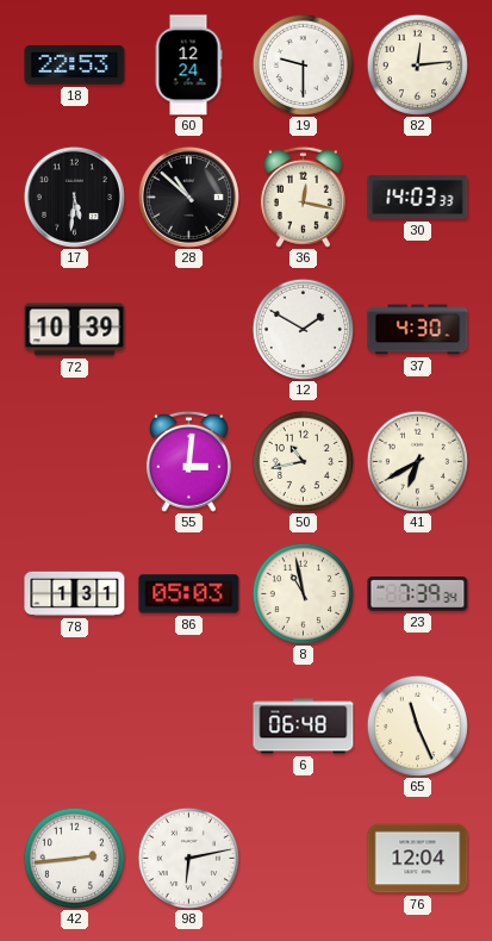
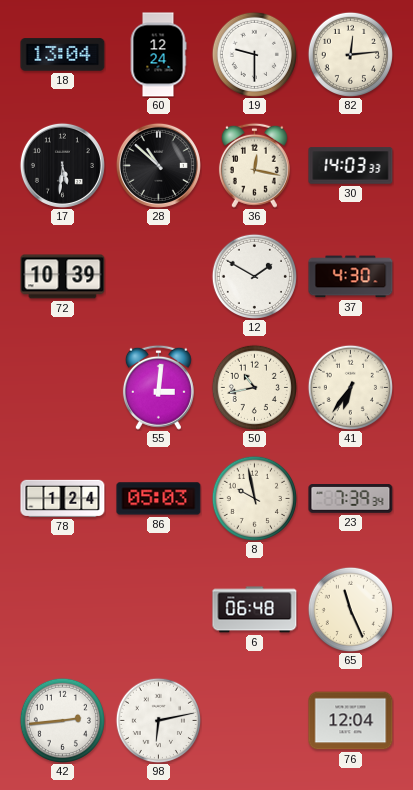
18: 22:53 -> 13:04 (63, 55)
41: 6:40 -> 6:36 (350, 387)
78: 1:31 -> 1:24 (63, 498)
8: 10:58 -> 9:58 (254, 498)
